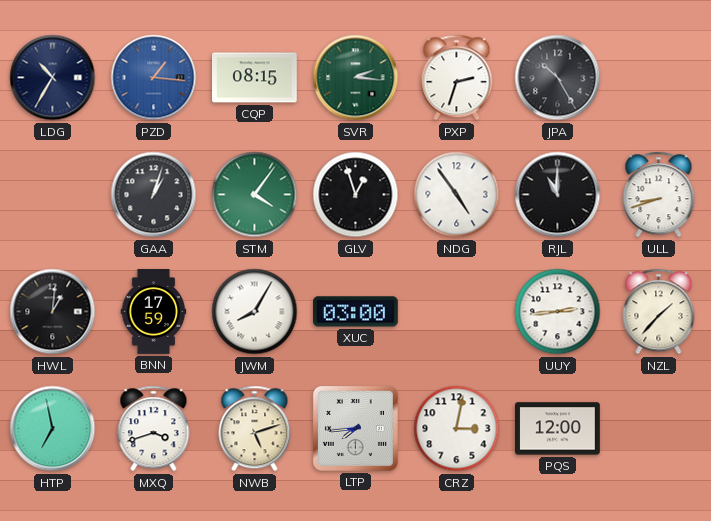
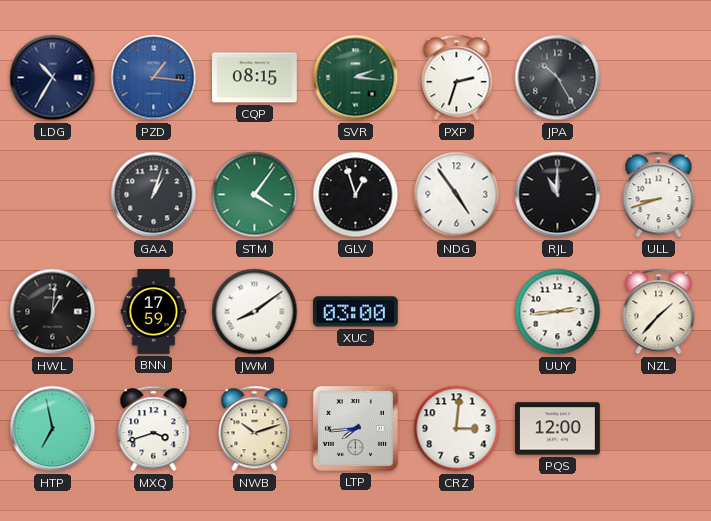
JWM: 8:05 -> 8:09 (255, 312)
NWB: 5:12 -> 10:12 (255, 429)
CRZ: 3:02 -> 3:01 (457, 429)
